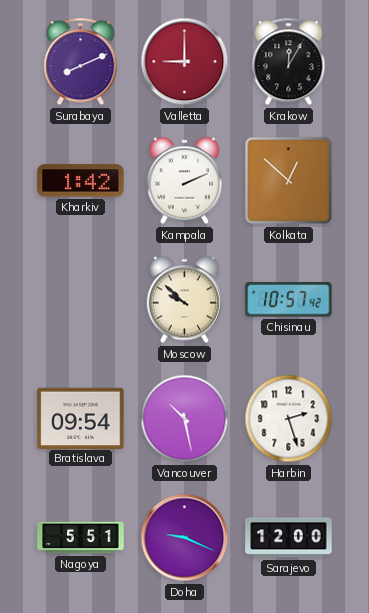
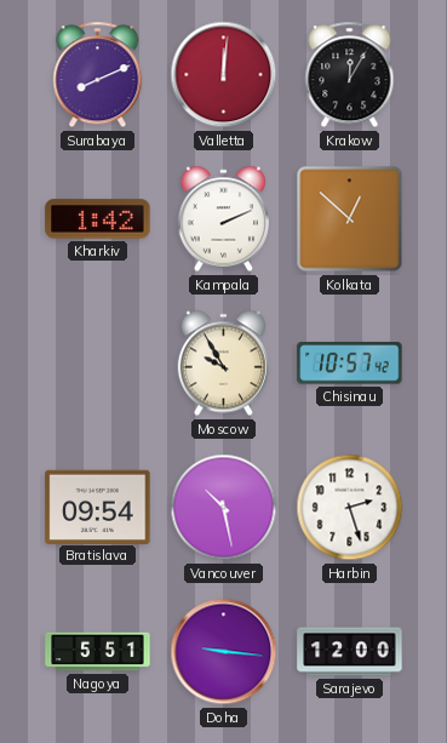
Valletta: 9:00 -> 12:01 (224, 75)
Moscow: 9:52 -> 9:55 (223, 364)
Doha: 9:19 -> 9:16 (224, 652)
